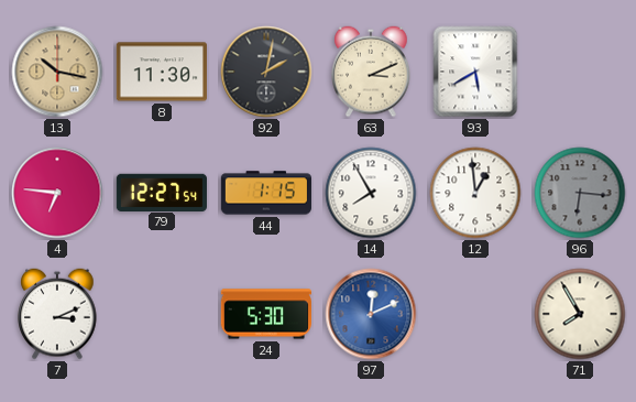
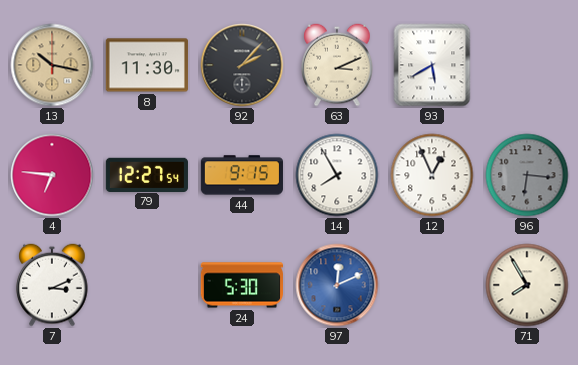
92: 2:02 -> 2:07 (242, 65)
44: 1:15 -> 9:15 (242, 175)
12: 12:59 -> 12:56 (432, 175)
